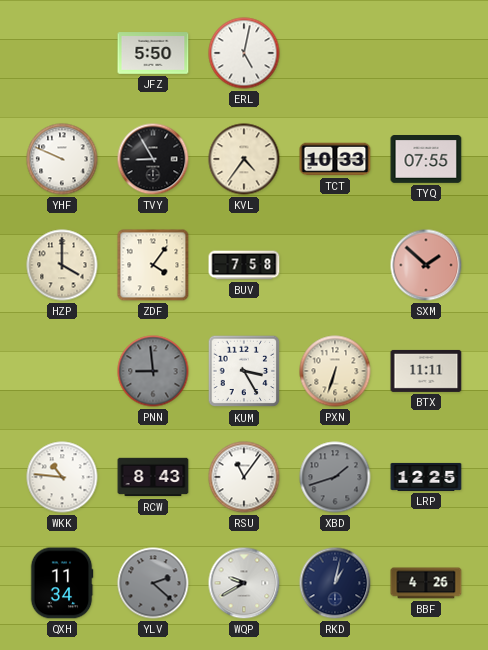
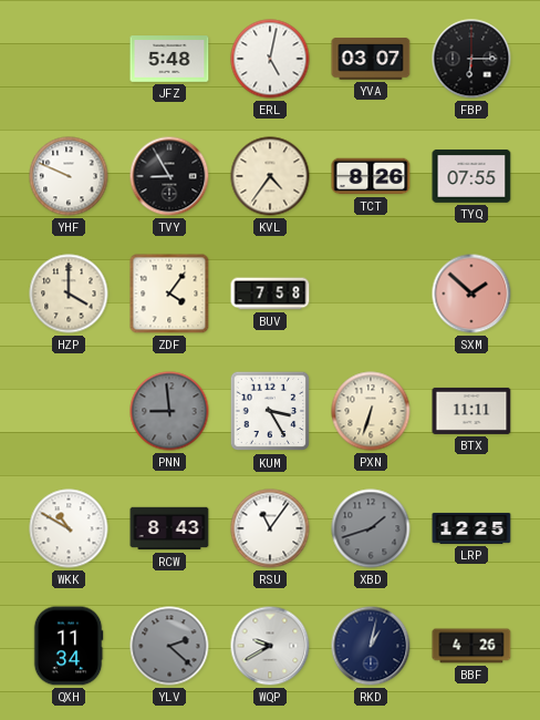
JFZ: 5:50 -> 5:48 (169, 59)
YVA: none -> 03:07 (371, 59)
FBP: none -> 6:15 (471, 59)
TCT: 10:33 -> 8:26 (371, 176)
WKK: 10:46 -> 10:50 (69, 528)
